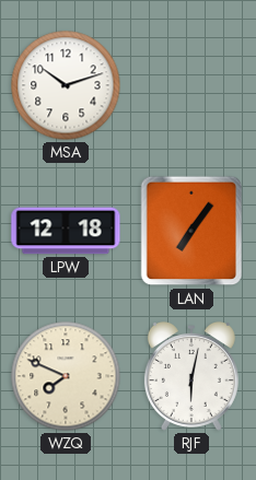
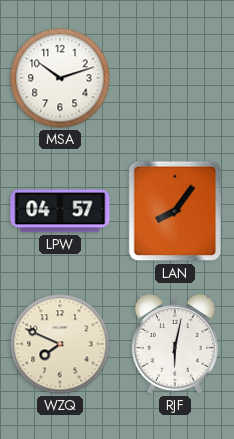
LPW: 12:18 -> 04:57 (60, 211)
LAN: 7:06 -> 8:06 (175, 211)
